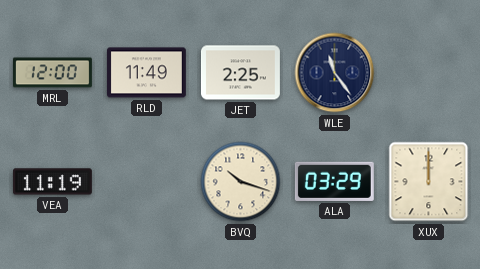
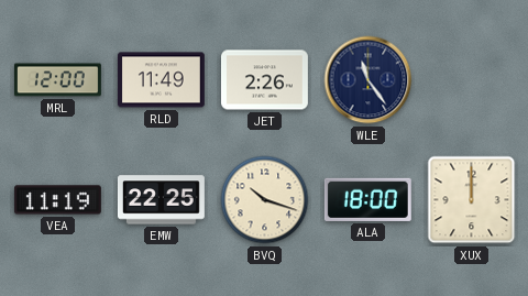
JET: 2:25 -> 2:26 (264, 80)
EMW: none -> 22:25 (161, 200)
ALA: 03:29 -> 18:00 (367, 199)
